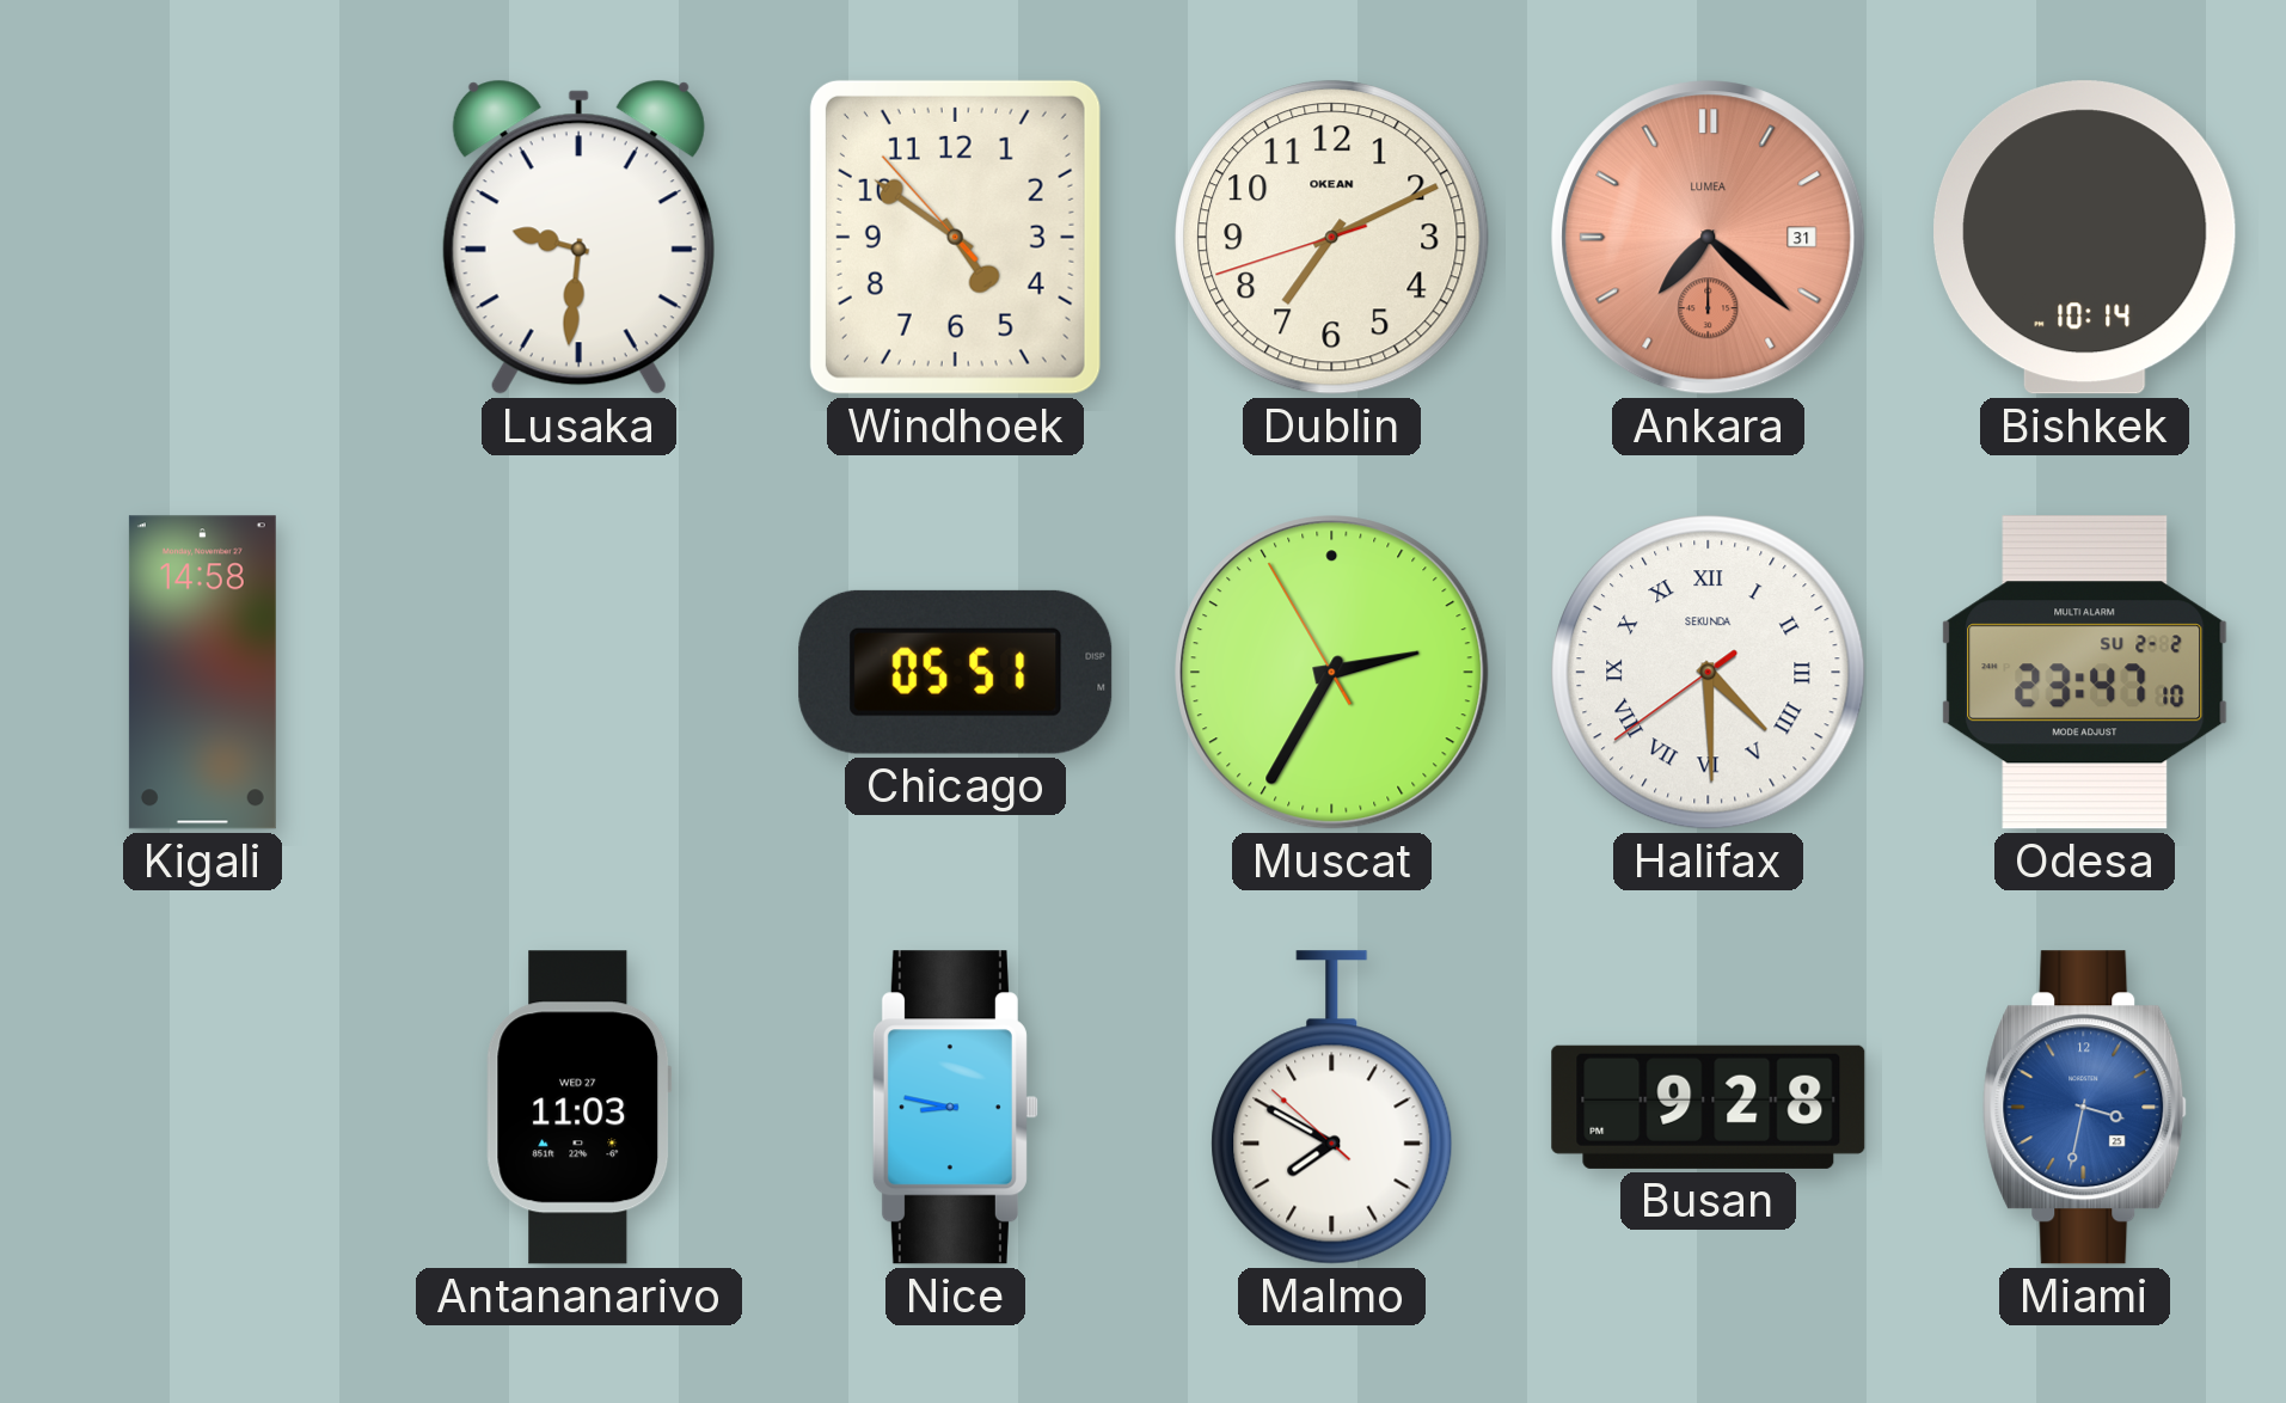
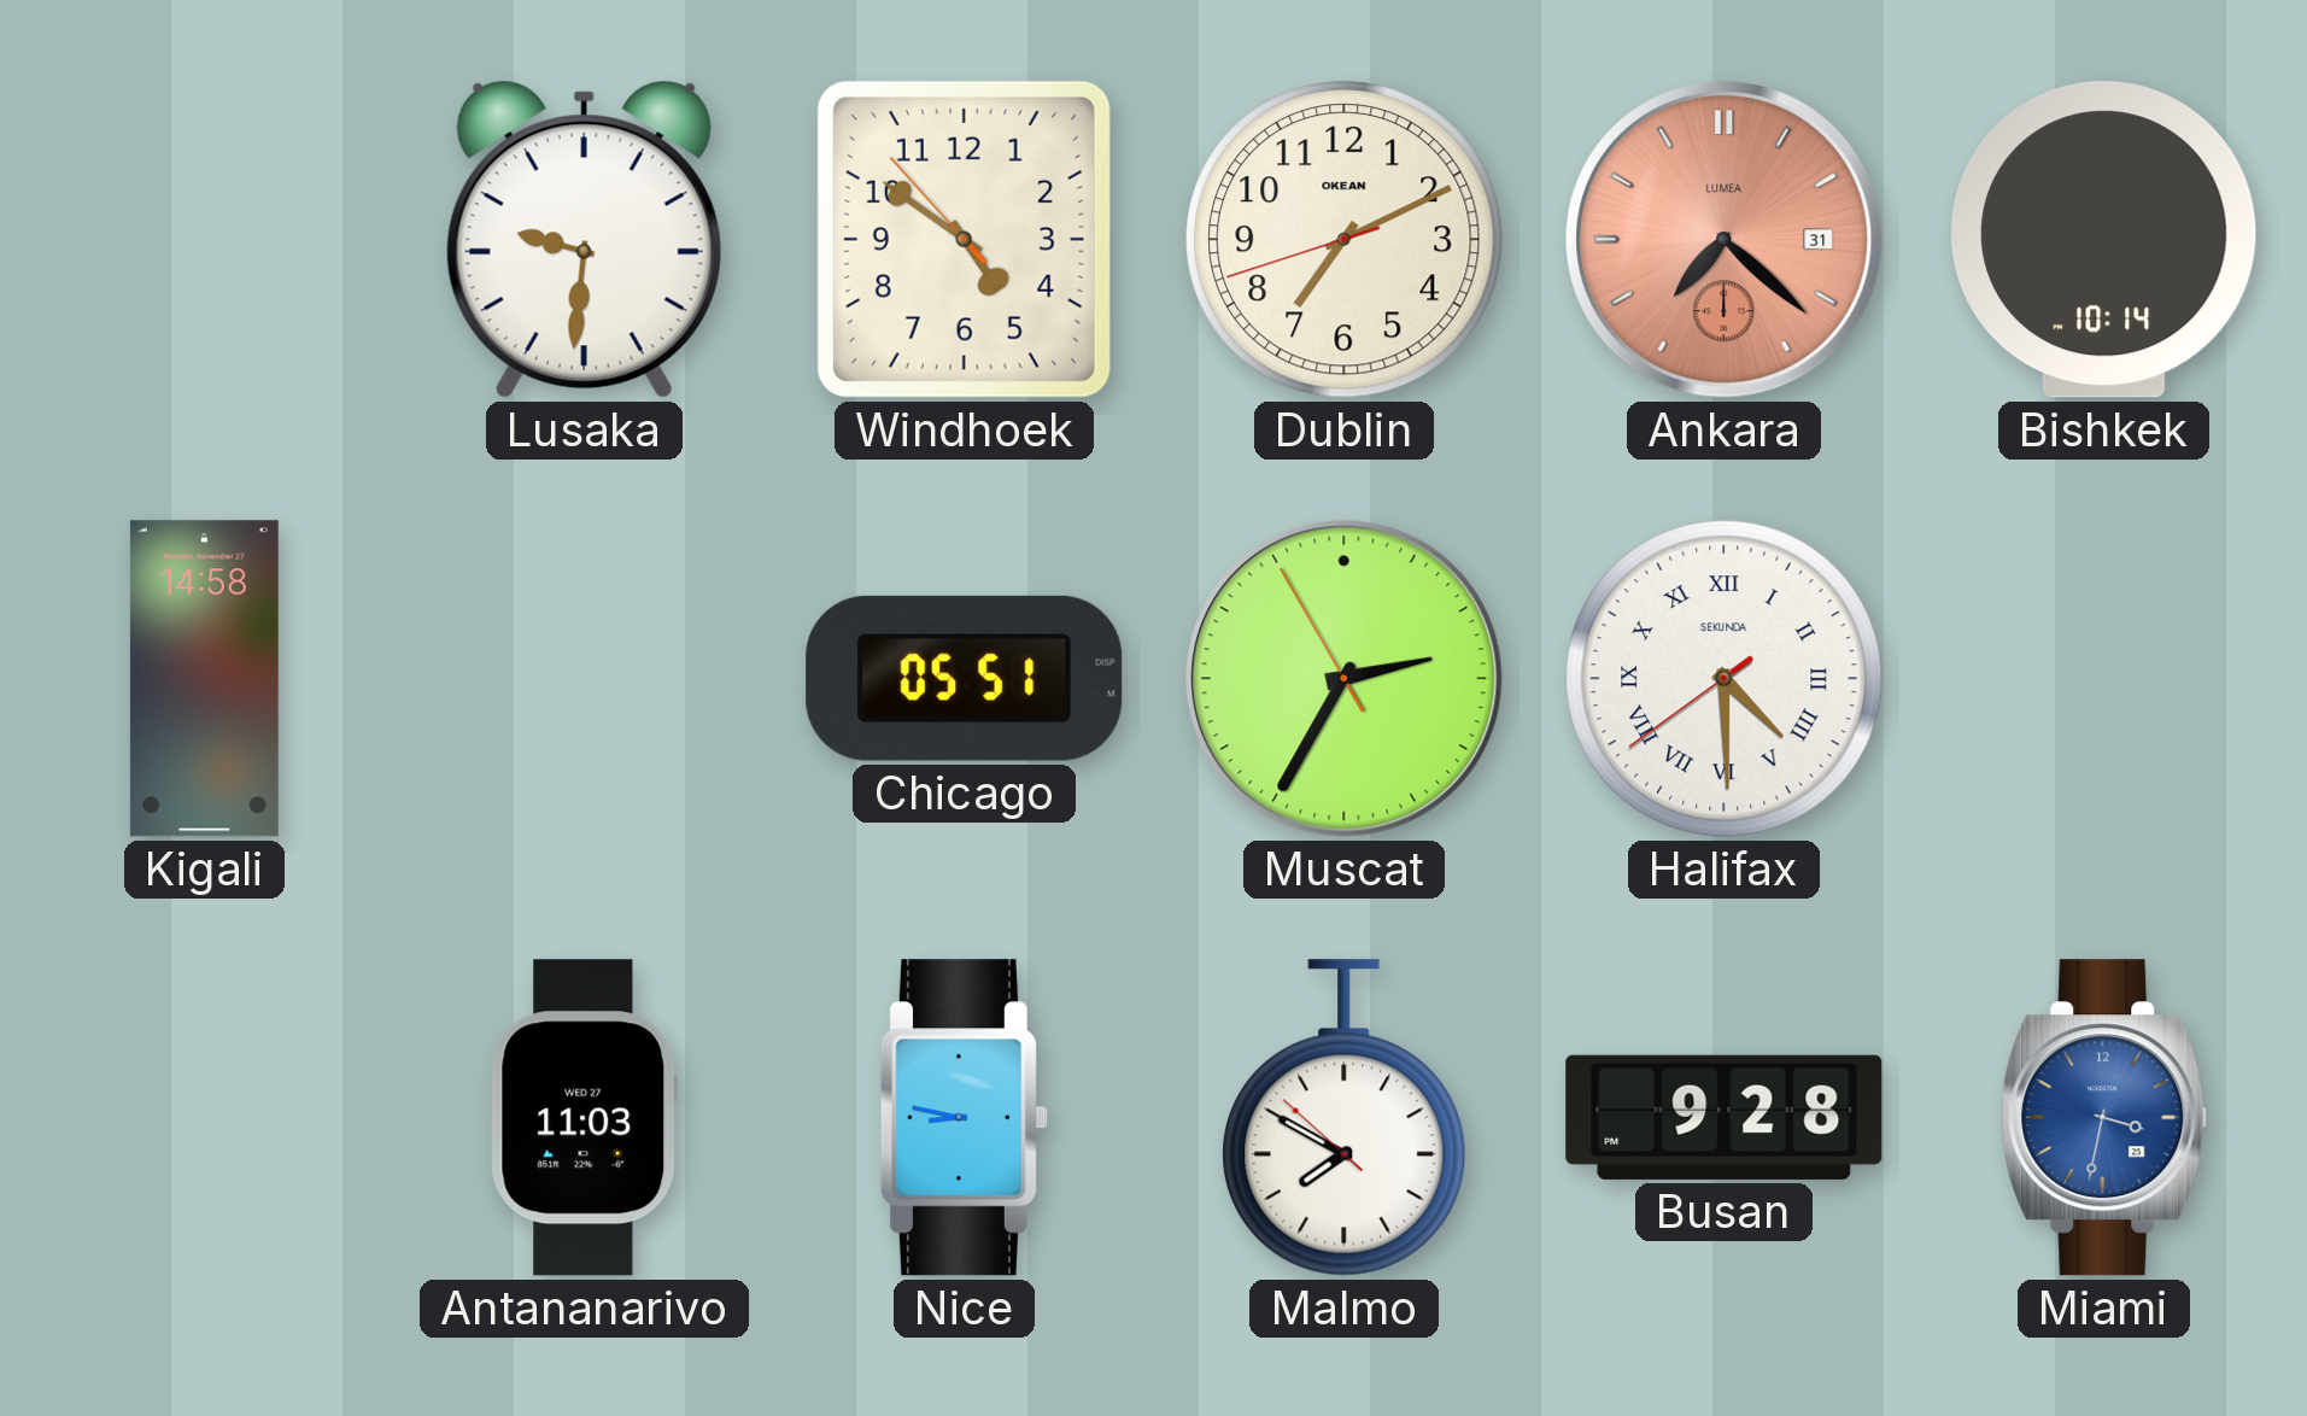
Odesa: 23:47 -> none (2085, 673)
